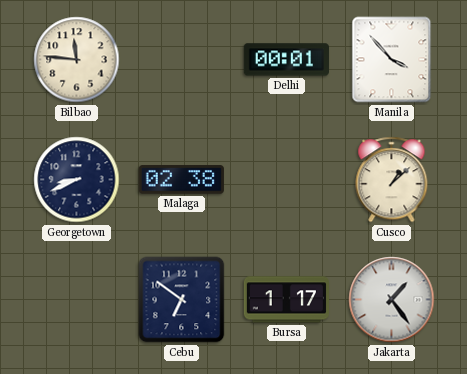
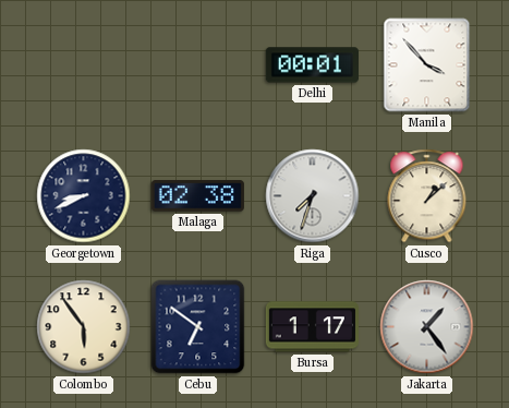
Bilbao: 11:46 -> none (77, 60)
Riga: none -> 7:33 (313, 196)
Colombo: none -> 5:54 (84, 327)
